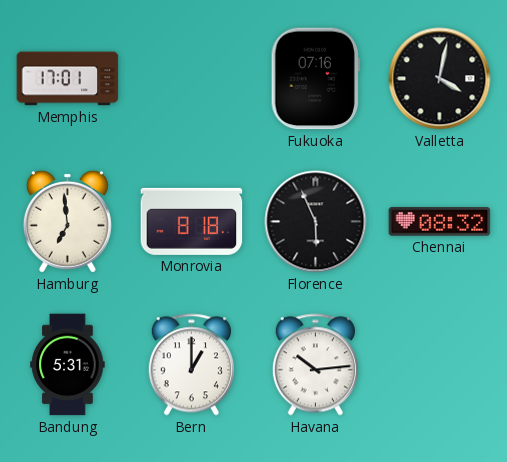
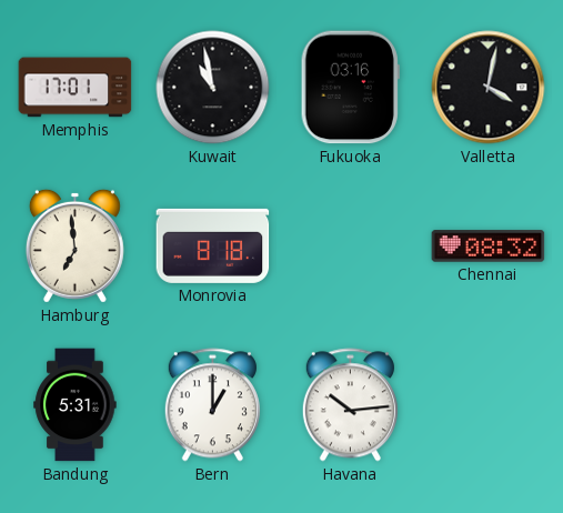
Kuwait: none -> 10:58 (213, 88)
Fukuoka: 07:16 -> 03:16 (350, 88)
Florence: 5:56 -> none (316, 222)
